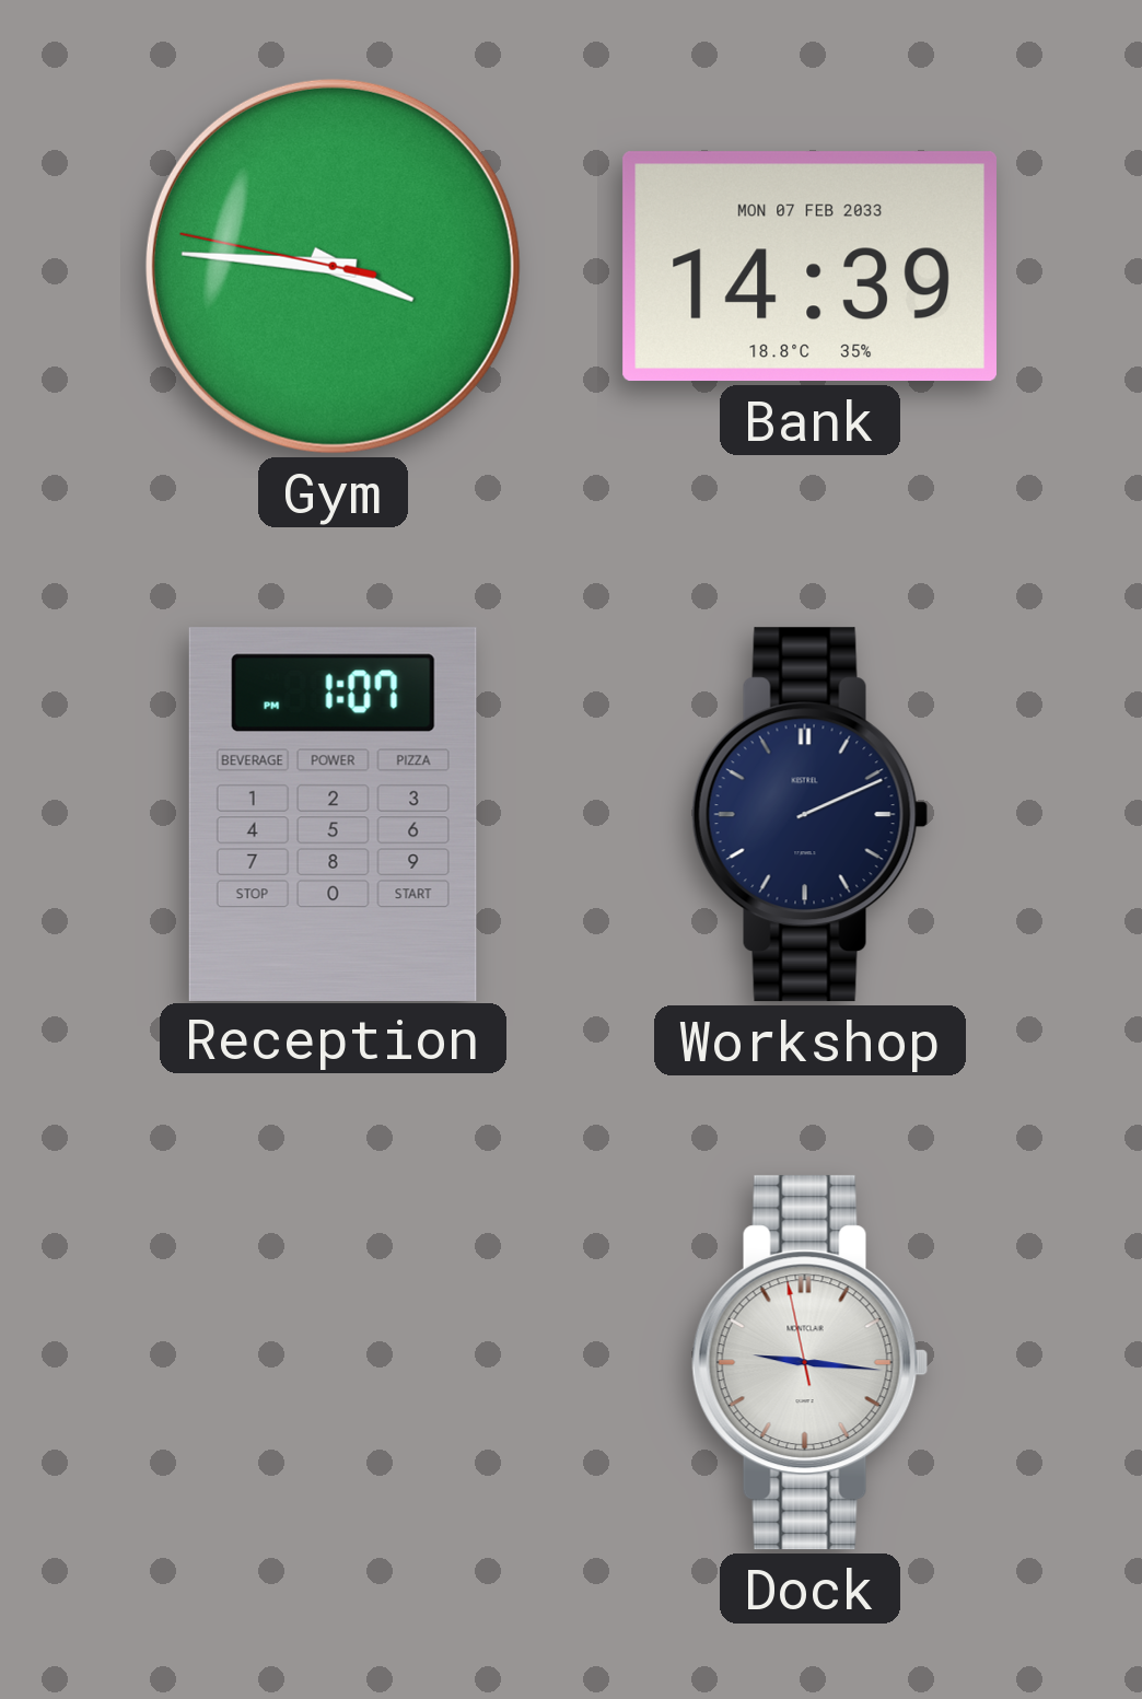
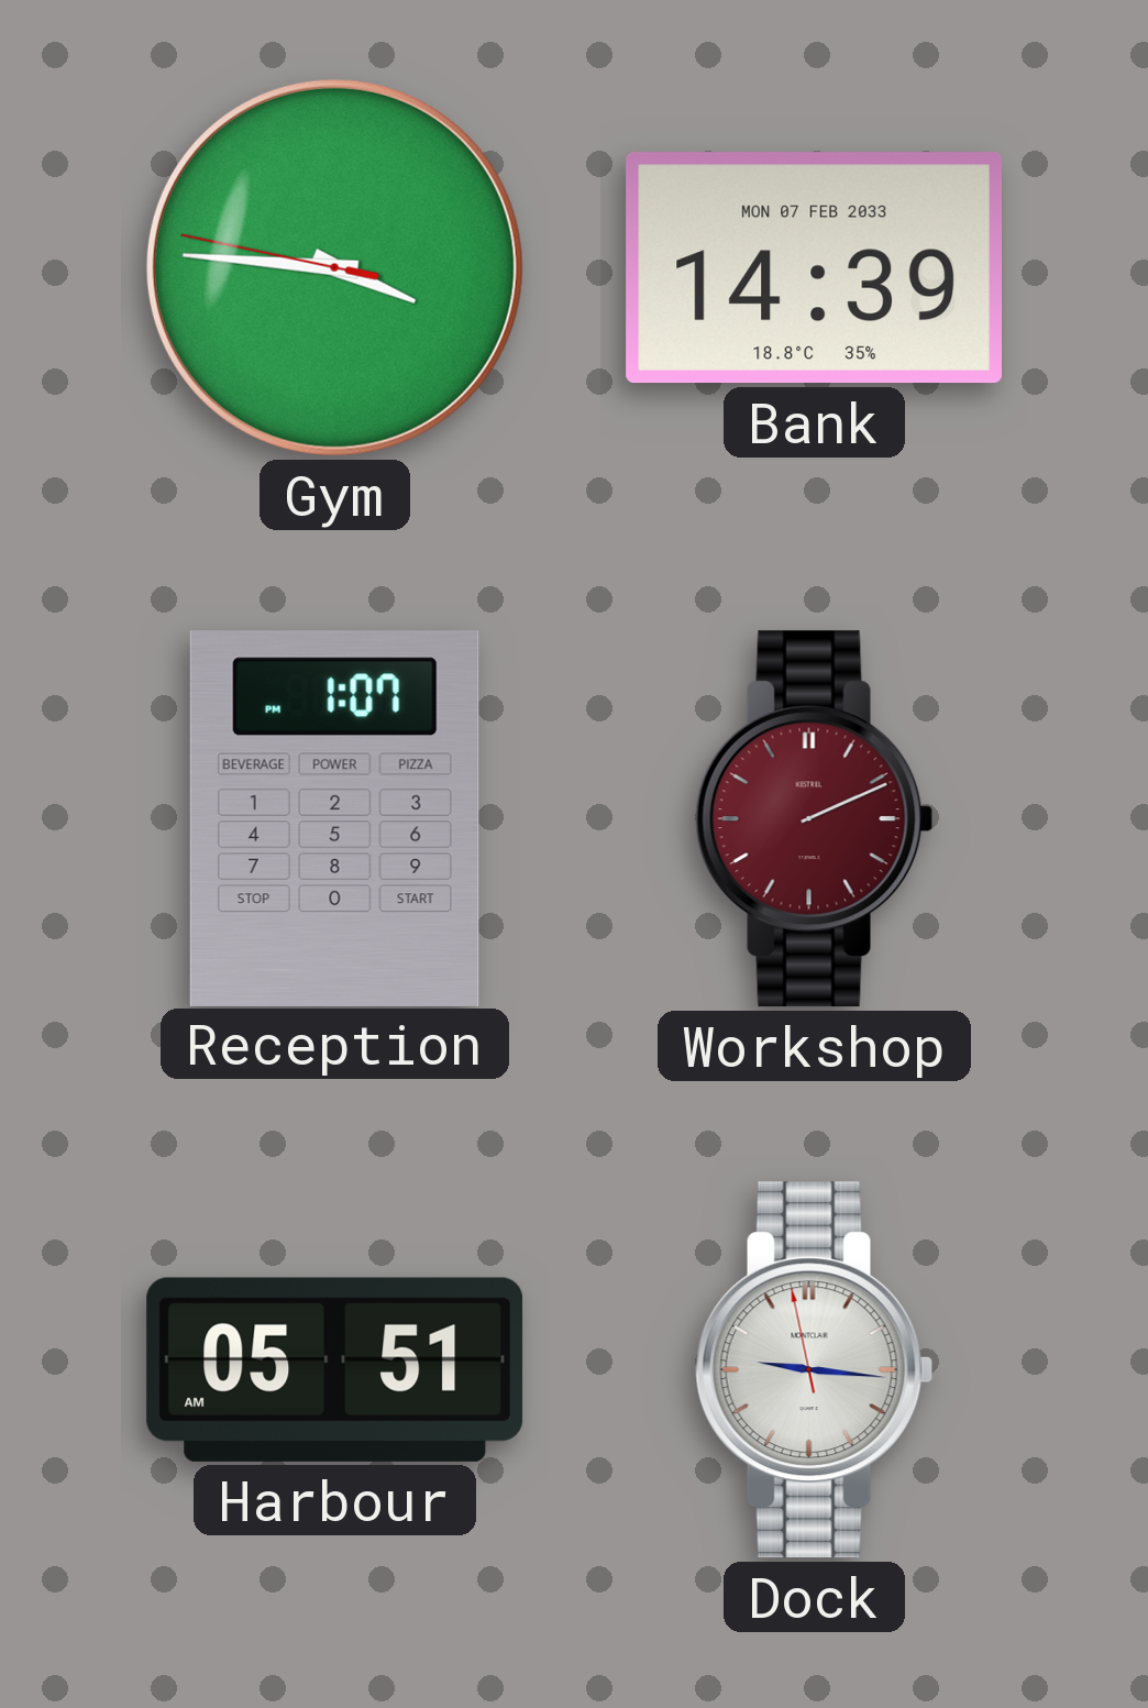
Workshop dial: navy -> burgundy (815, 819)
Harbour: none -> 05:51 (335, 1369)
